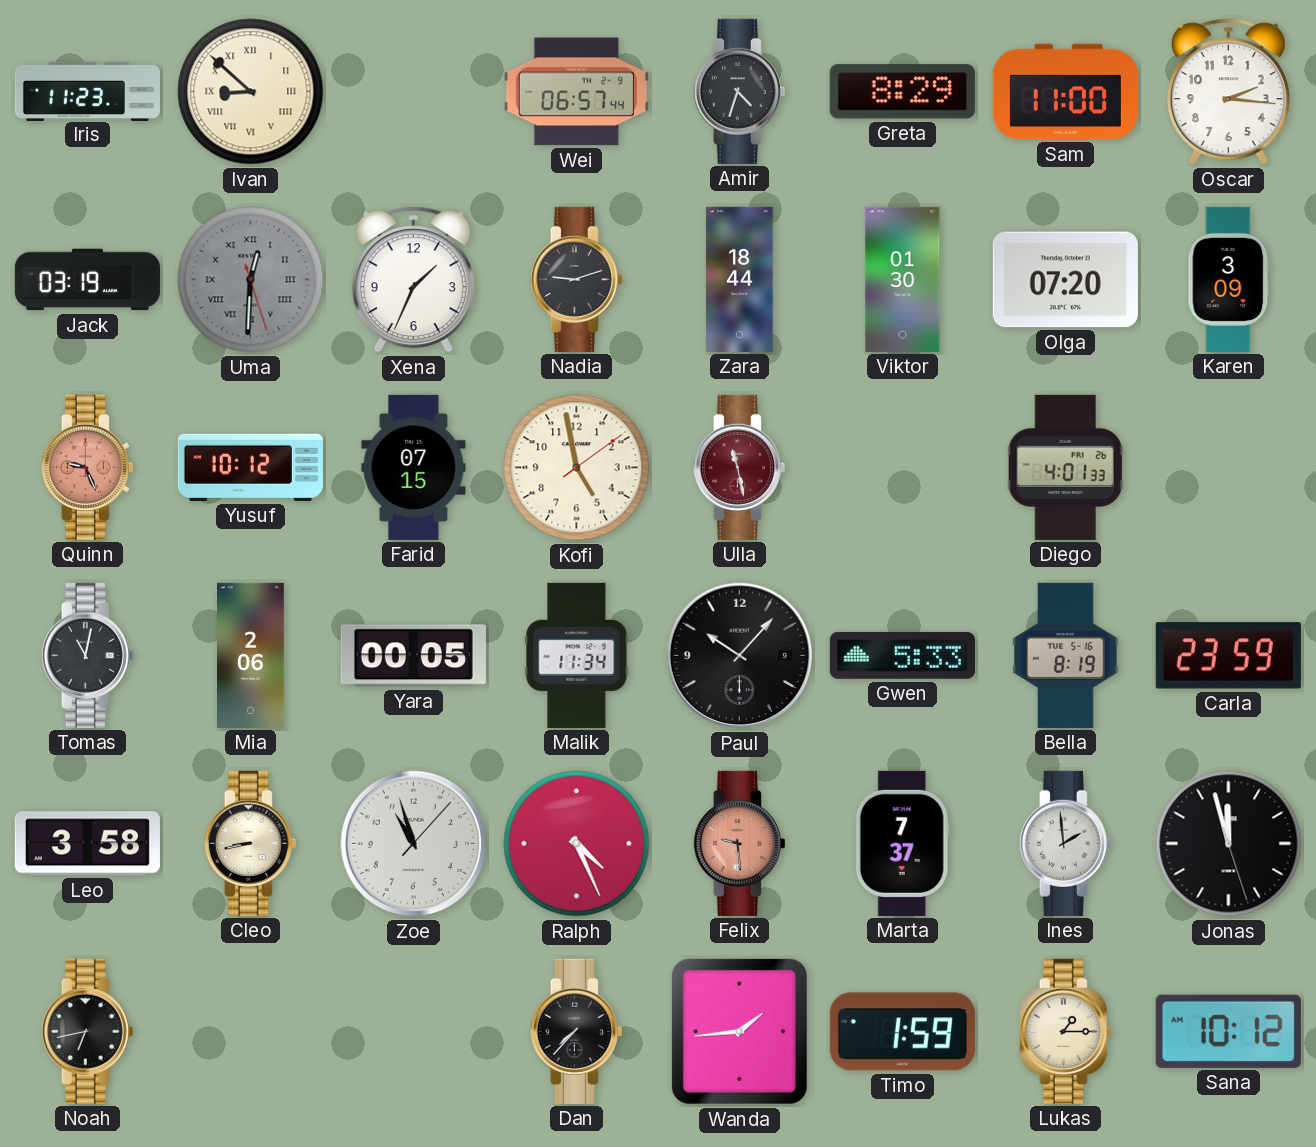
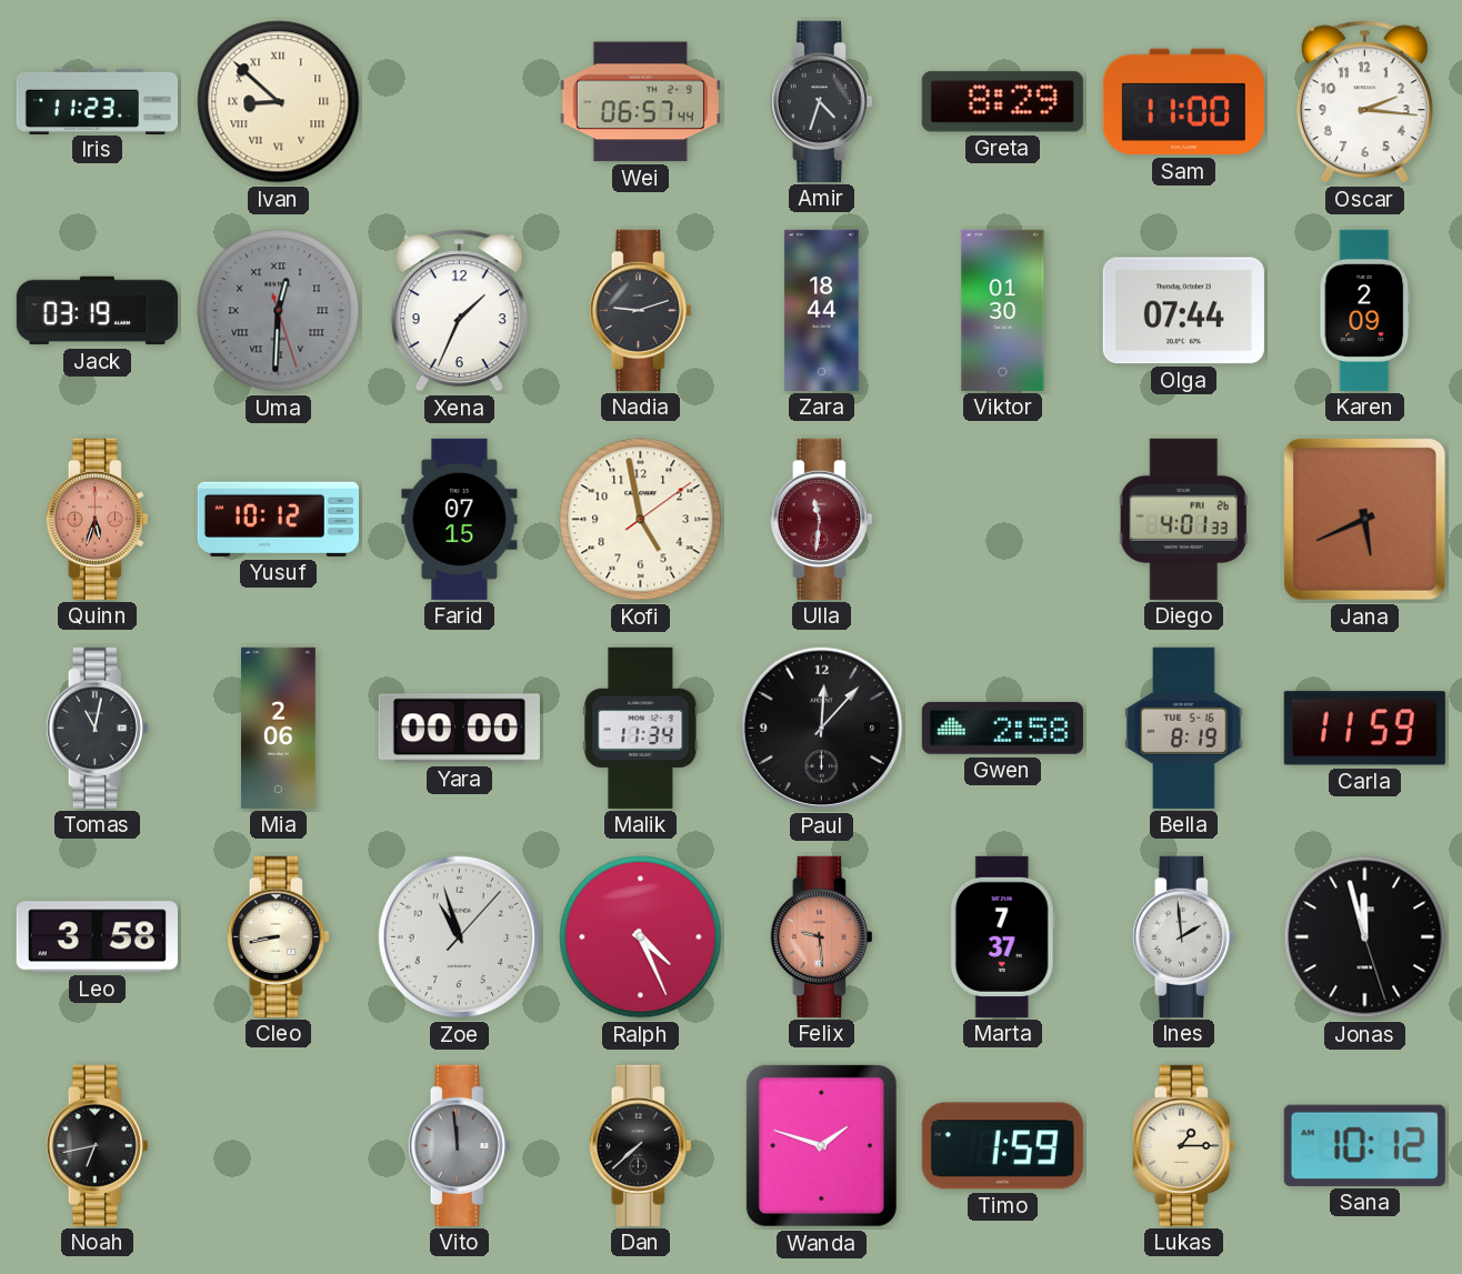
Olga: 07:20 -> 07:44 (1183, 311)
Karen: 3:09 -> 2:09 (1365, 310)
Quinn: 9:26 -> 5:33 (97, 519)
Ulla: 11:28 -> 11:31 (821, 519)
Jana: none -> 5:41 (1364, 519)
Yara: 00:05 -> 00:00 (459, 729)
Paul: 10:07 -> 12:07 (822, 729)
Gwen: 5:33 -> 2:58 (1002, 729)
Carla: 23:59 -> 11:59 (1364, 729)
Vito: none -> 11:59 (459, 1145)
Dan: 7:37 -> 7:38 (640, 1145)
Wanda: 1:44 -> 1:48 (821, 1145)
